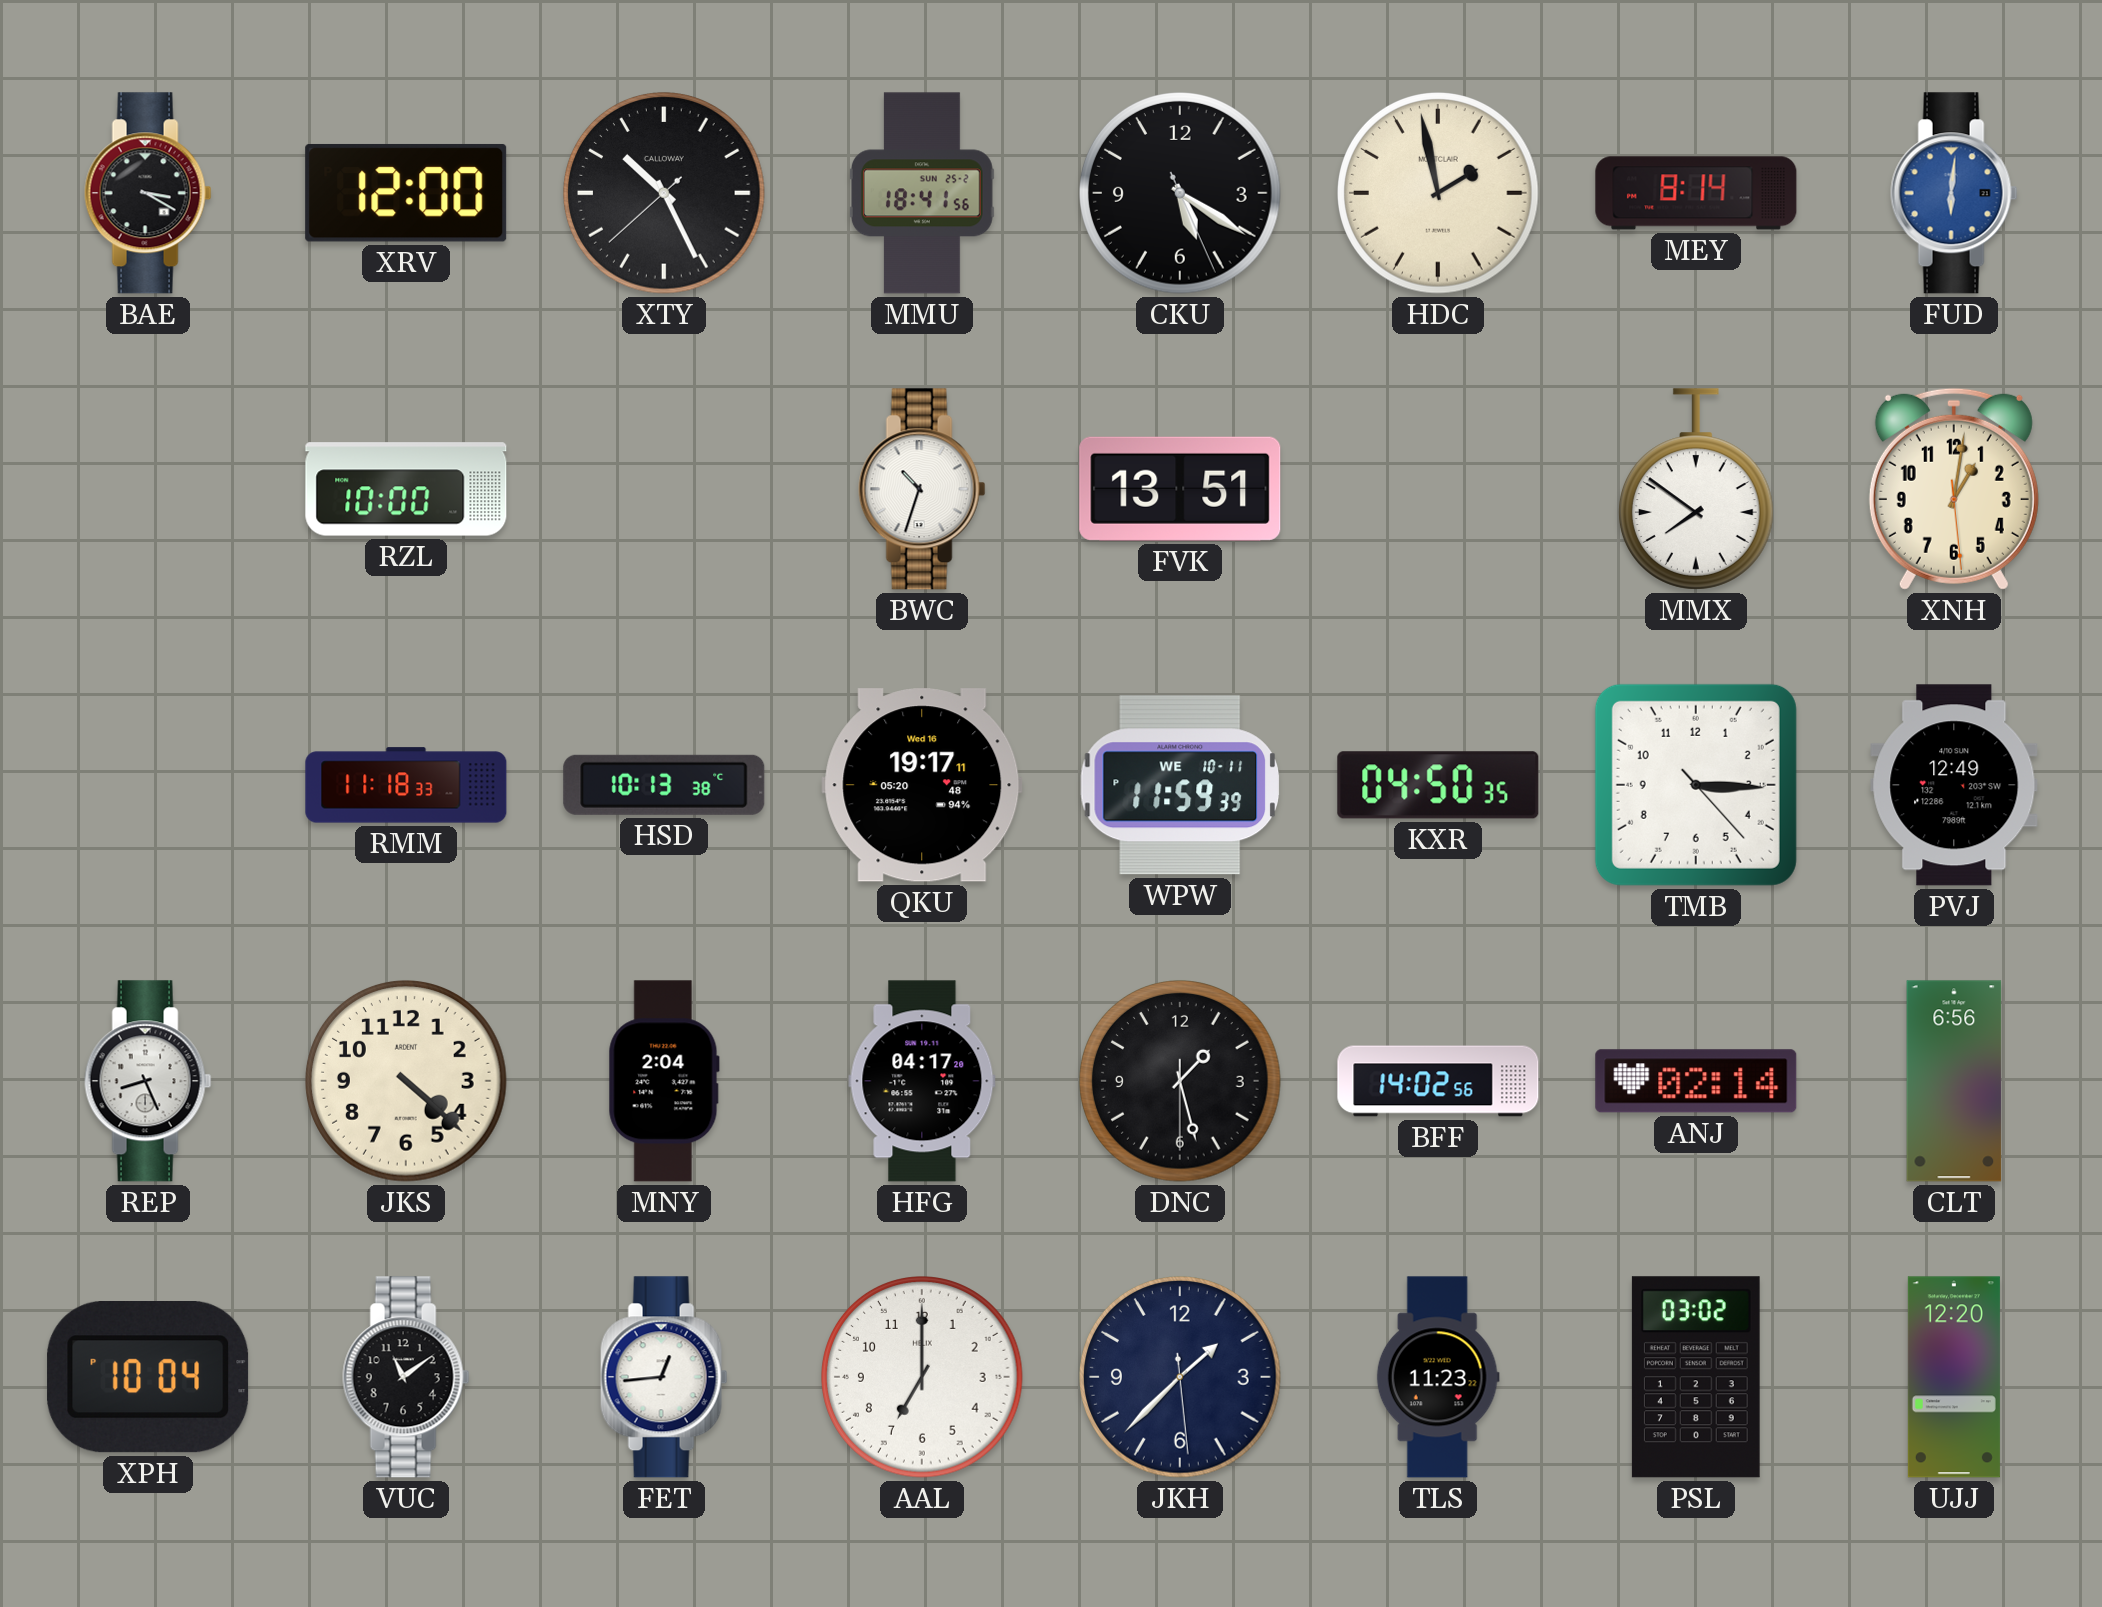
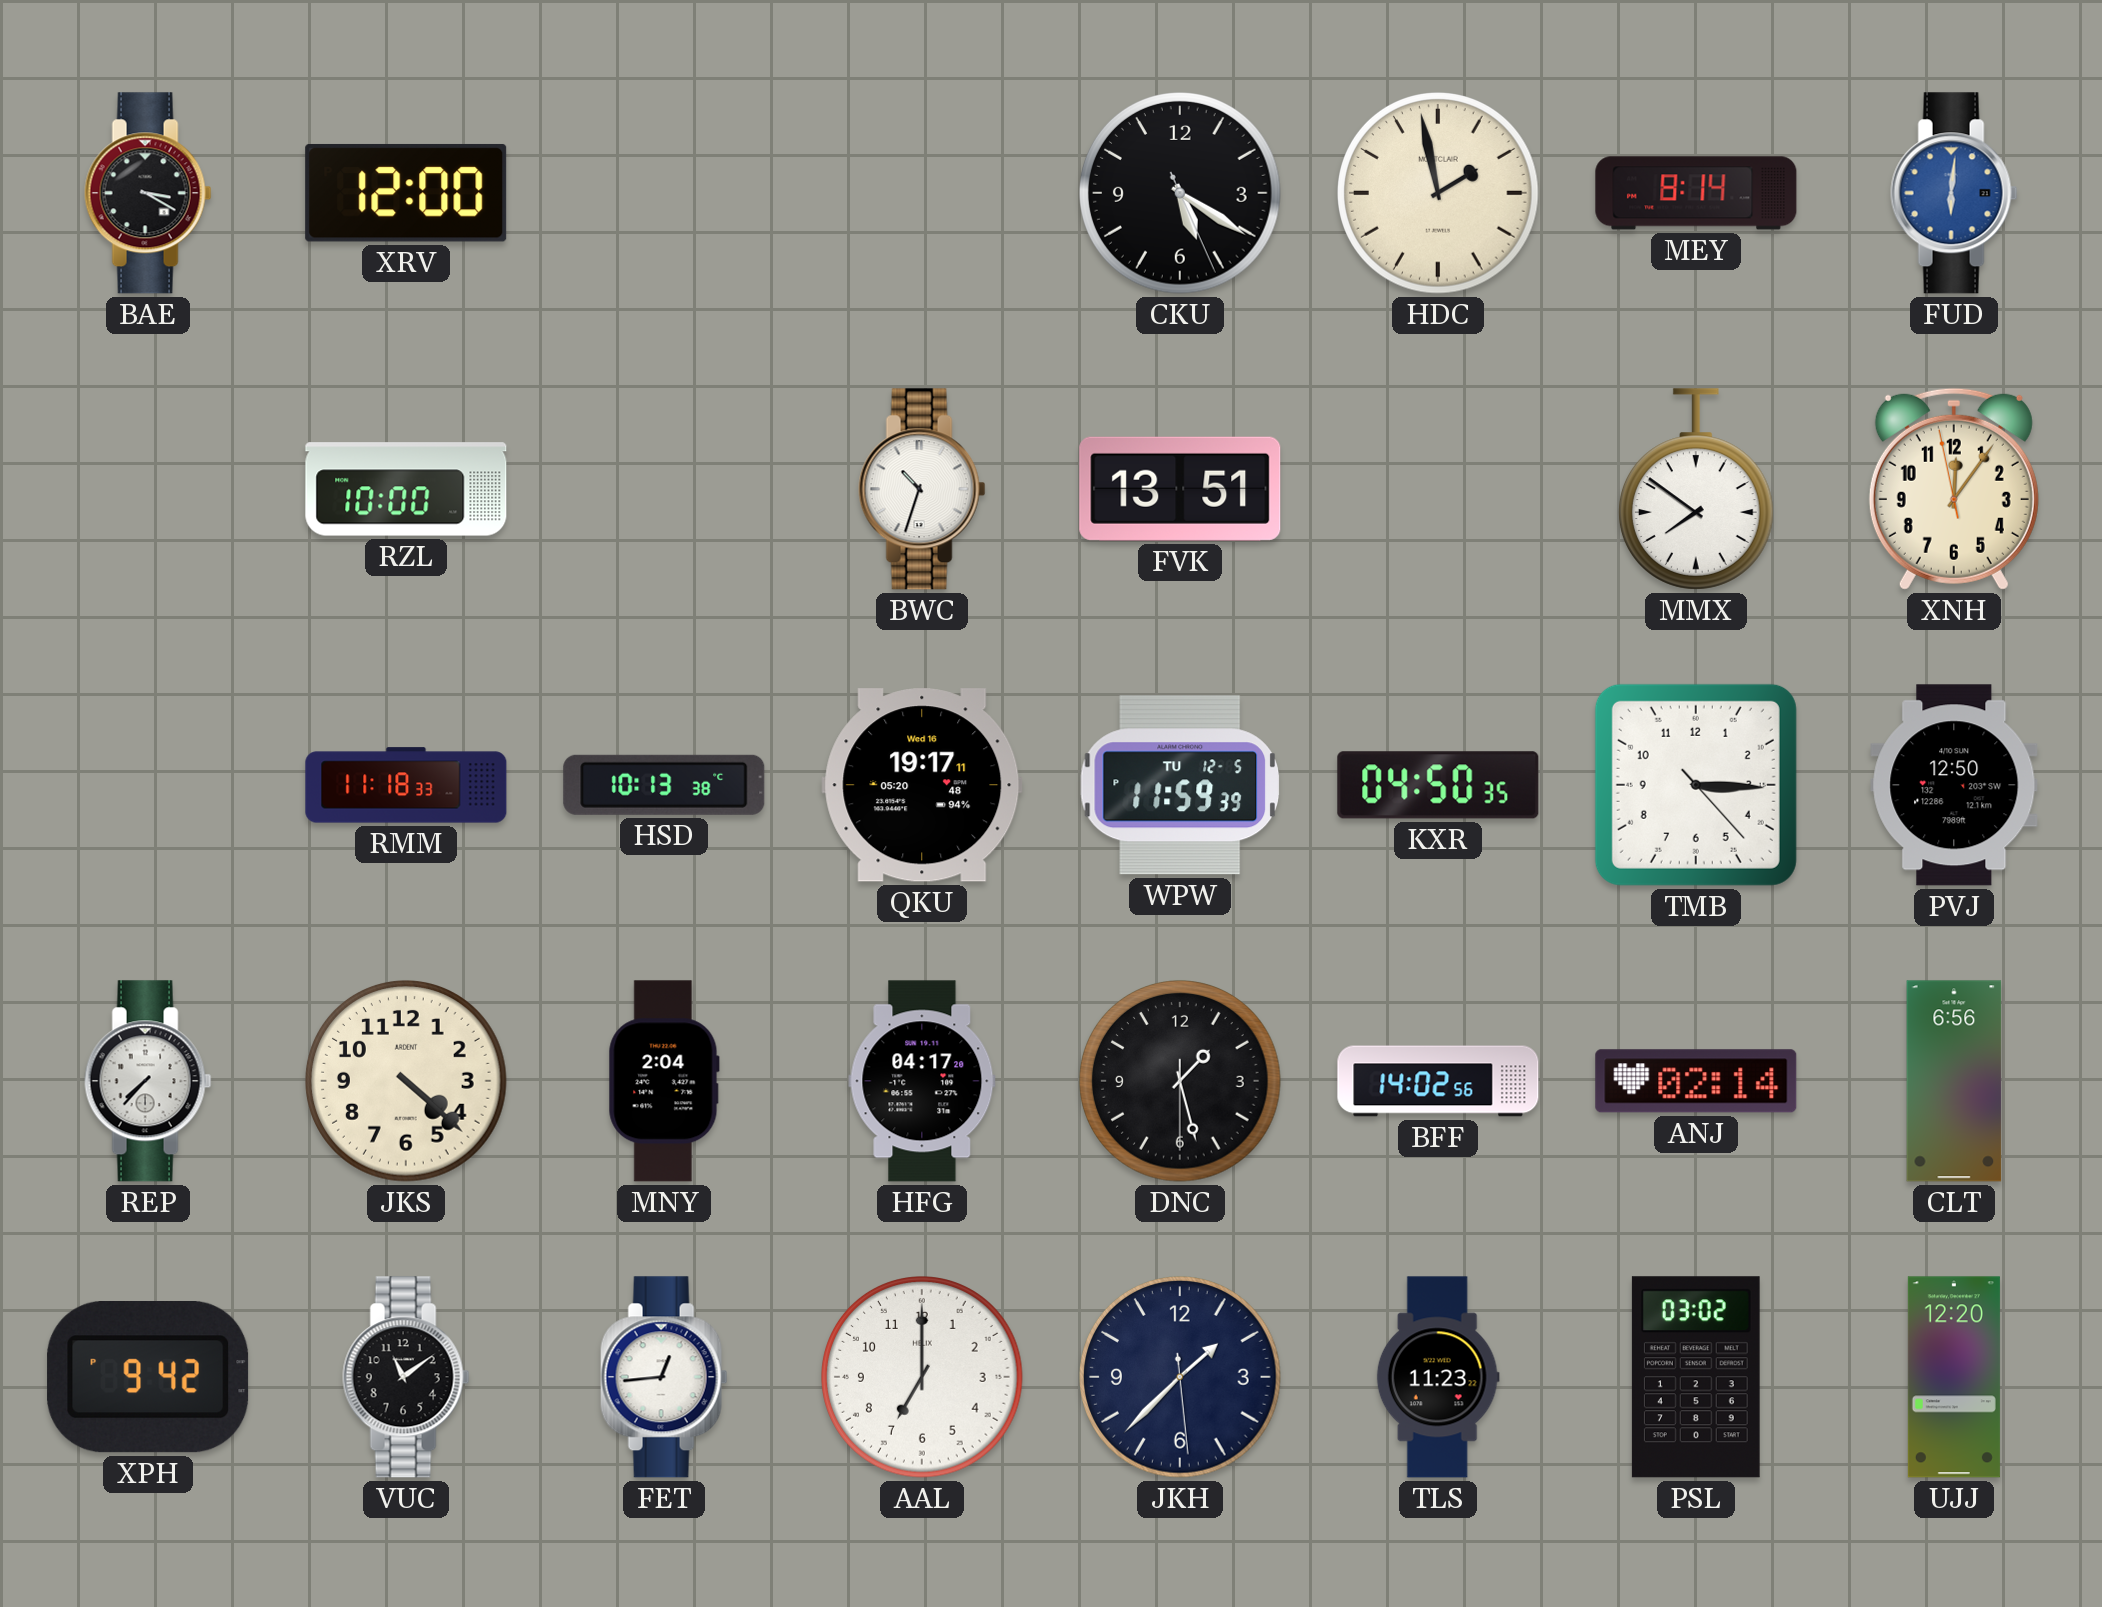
XTY: 10:25 -> none (664, 193)
MMU: 18:41 -> none (922, 193)
XNH: 1:01 -> 12:05 (1954, 489)
WPW date: WE 10-11 -> TU 12-5 (1179, 785)
PVJ: 12:49 -> 12:50 (1954, 785)
REP: 8:26 -> 7:37 (148, 1081)
XPH: 10:04 -> 9:42 (148, 1378)
